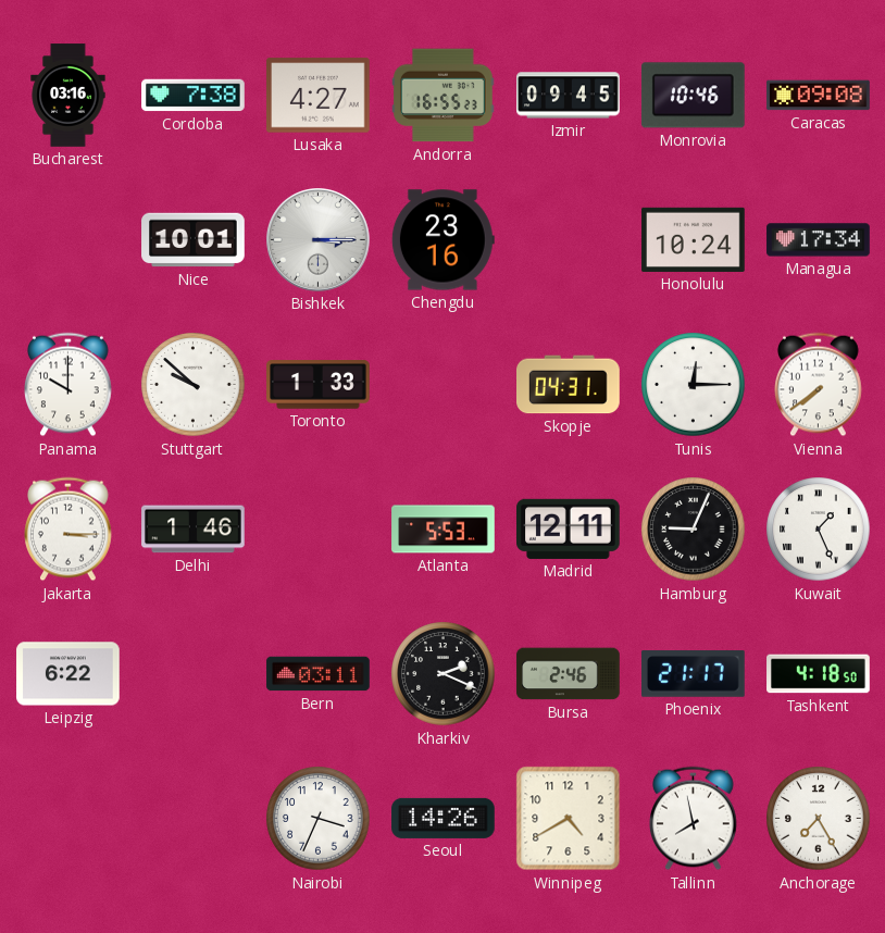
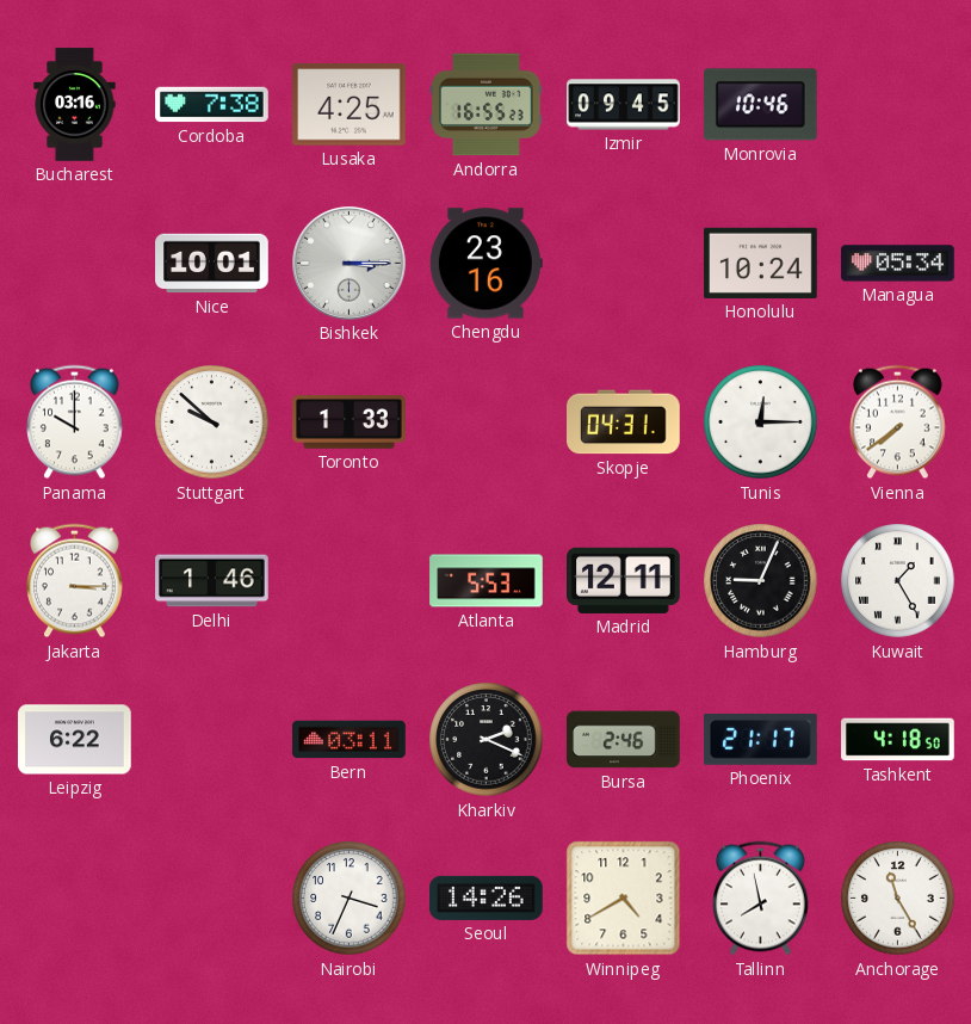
Lusaka: 4:27 -> 4:25 (350, 105)
Caracas: 09:08 -> none (819, 96)
Managua: 17:34 -> 05:34 (898, 264)
Kuwait: 1:26 -> 1:25 (898, 581)
Anchorage: 7:25 -> 11:25 (898, 899)
